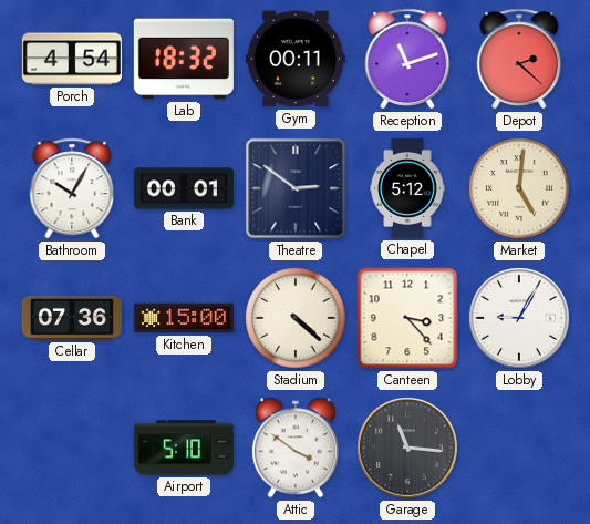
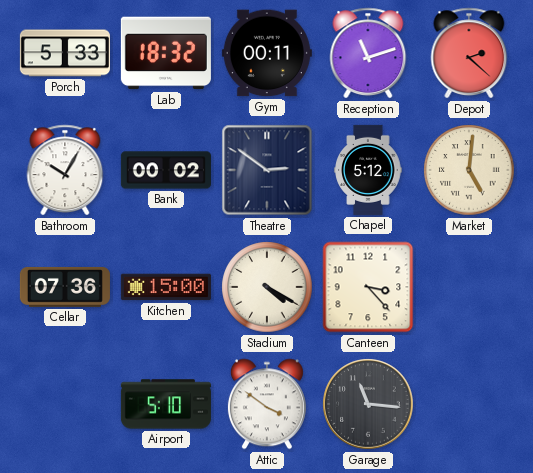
Porch: 4:54 -> 5:33 (65, 53)
Bank: 00:01 -> 00:02 (166, 170)
Stadium: 4:22 -> 4:20 (267, 287)
Lobby: 9:05 -> none (519, 318)
